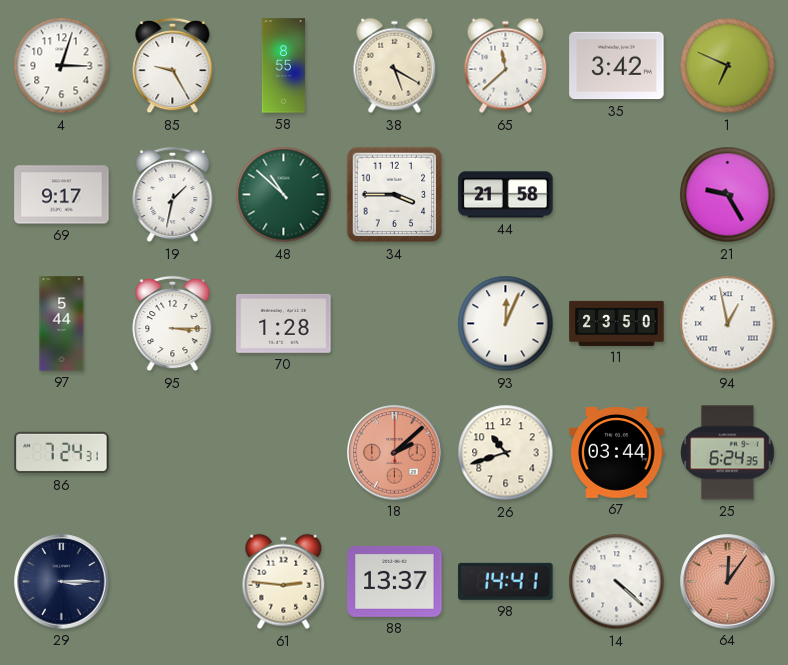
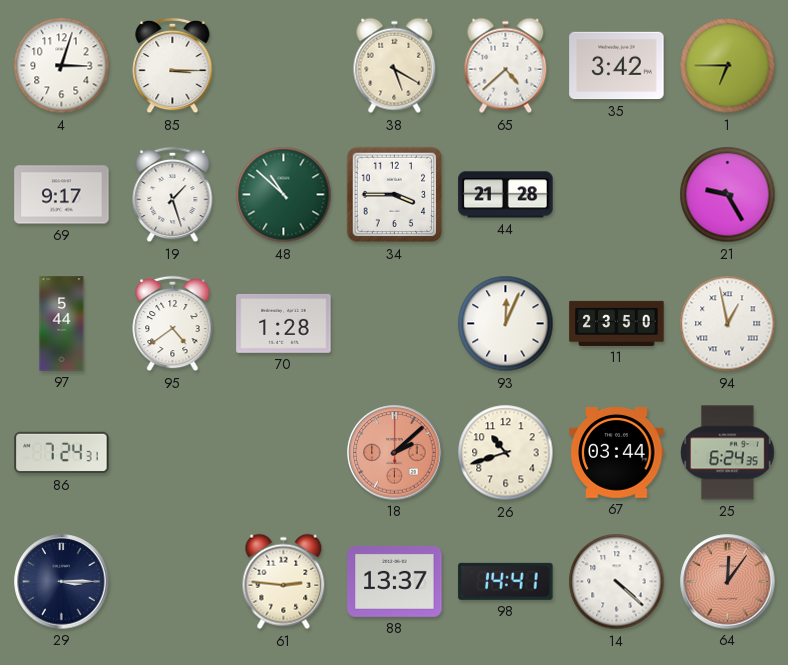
85: 9:25 -> 3:15 (173, 66)
58: 8:55 -> none (283, 66)
65: 11:38 -> 4:38 (506, 66)
1: 6:49 -> 6:45 (728, 66)
19: 1:32 -> 1:27 (173, 195)
44: 21:58 -> 21:28 (506, 195)
95: 3:15 -> 4:39 (173, 324)
